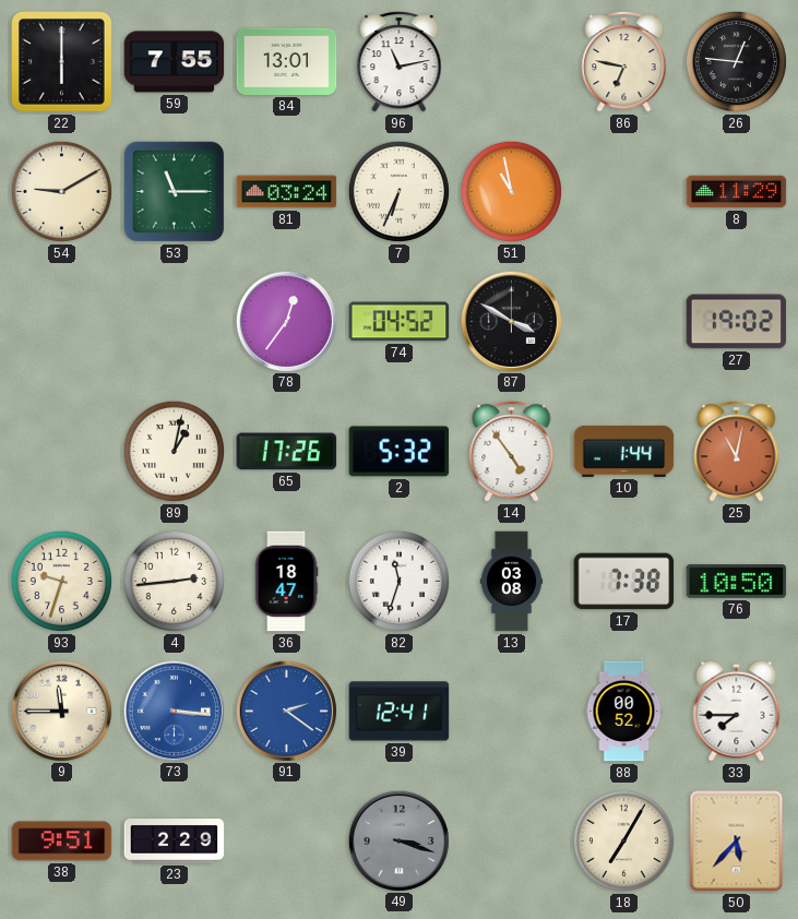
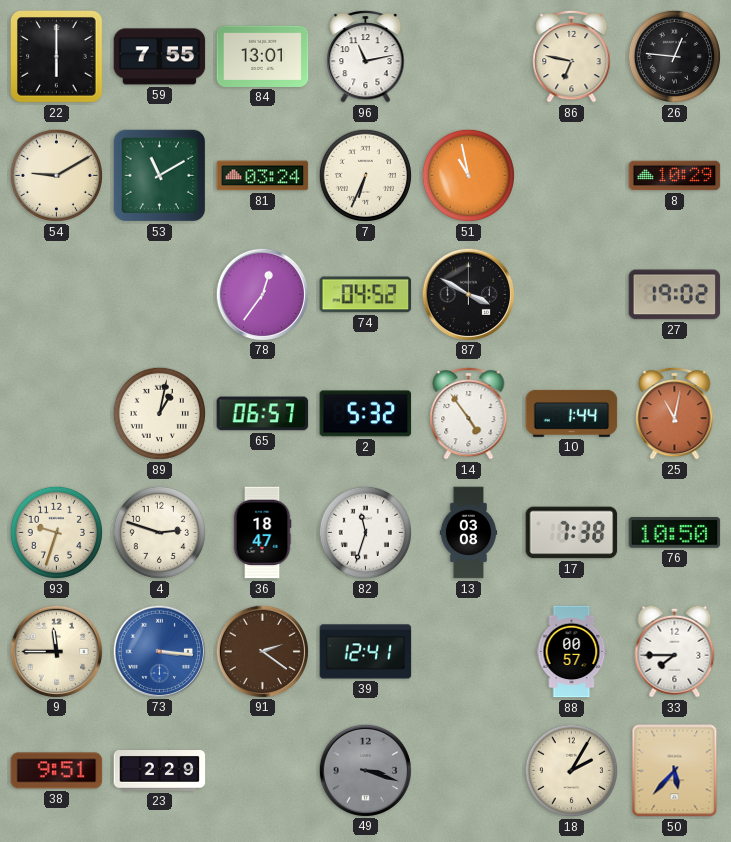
53: 11:15 -> 11:10 (160, 176)
8: 11:29 -> 10:29 (675, 176)
65: 17:26 -> 06:57 (263, 414)
4: 2:44 -> 2:48 (159, 532)
91 dial: blue -> brown (262, 651)
88: 00:52 -> 00:57 (572, 652)
18: 7:05 -> 2:05 (571, 770)
